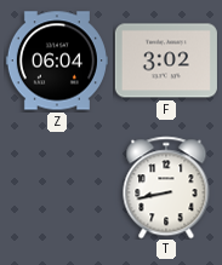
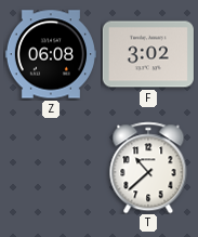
Z: 06:04 -> 06:08 (51, 54)
T: 8:43 -> 10:38 (148, 168)
